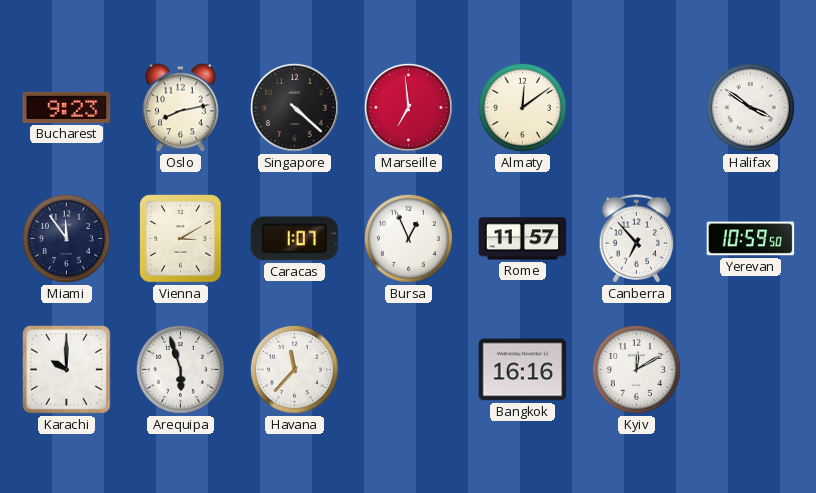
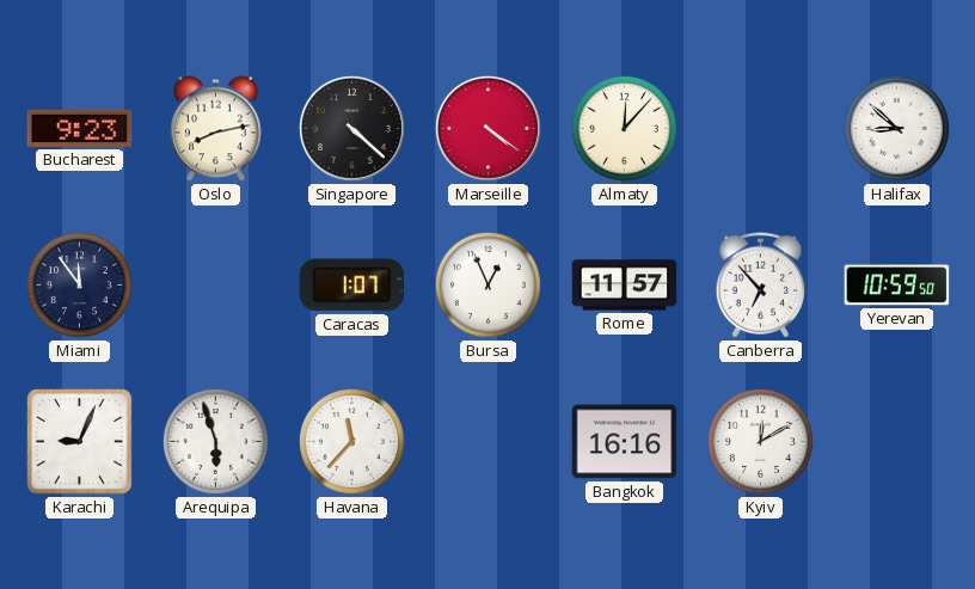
Marseille: 6:59 -> 4:21 (487, 128)
Almaty: 12:09 -> 12:07 (624, 128)
Halifax: 3:51 -> 8:52 (896, 128)
Vienna: 3:10 -> none (181, 239)
Karachi: 10:00 -> 9:04 (80, 442)
